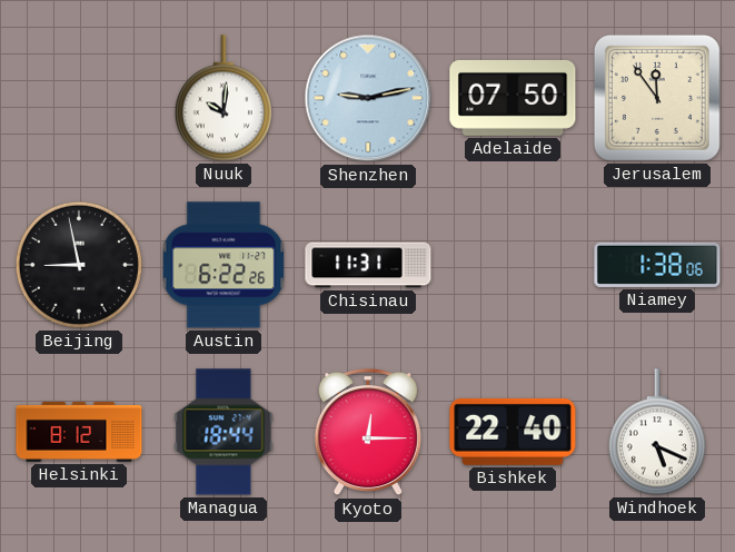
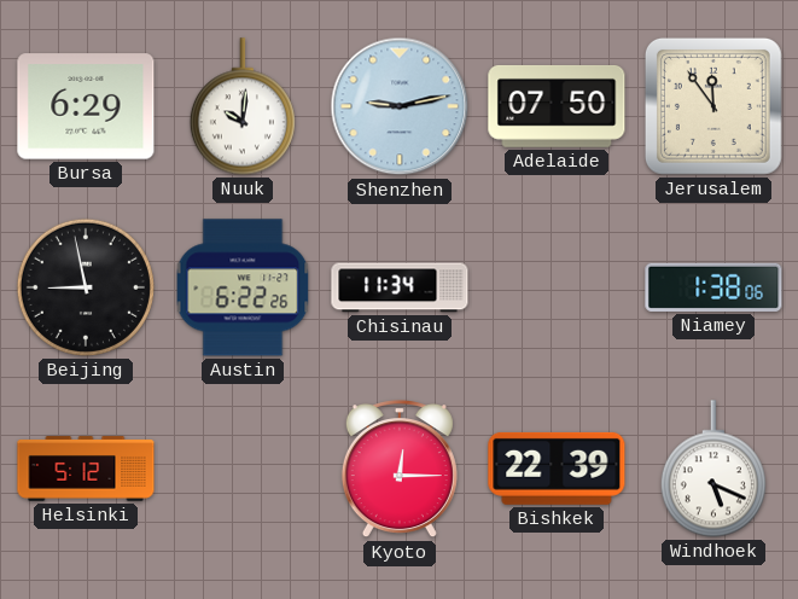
Bursa: none -> 6:29 (86, 106)
Chisinau: 11:31 -> 11:34 (400, 287)
Helsinki: 8:12 -> 5:12 (86, 469)
Managua: 18:44 -> none (224, 432)
Bishkek: 22:40 -> 22:39 (557, 469)
